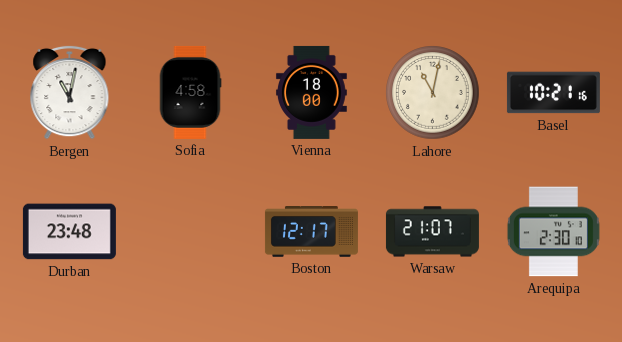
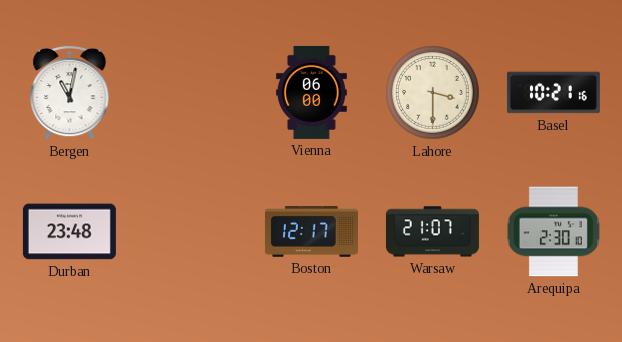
Sofia: 4:58 -> none (190, 92)
Vienna: 18:00 -> 06:00 (311, 92)
Lahore: 11:02 -> 3:30 (433, 93)
